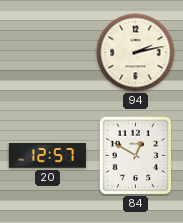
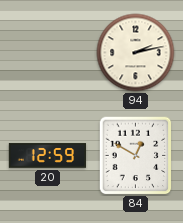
20: 12:57 -> 12:59 (48, 156)
